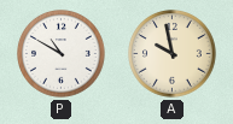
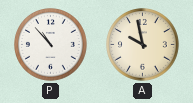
P: 10:50 -> 10:53 (51, 45)
